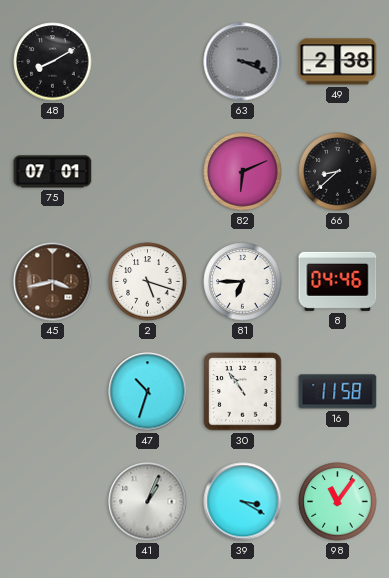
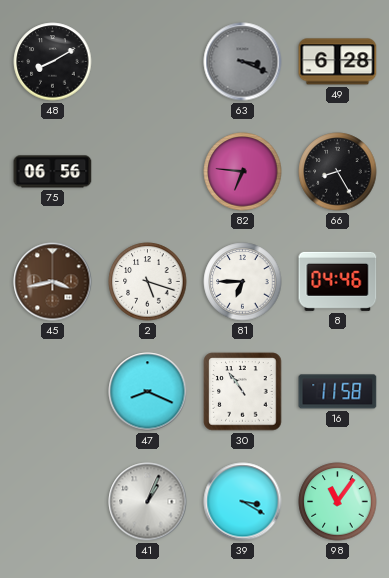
49: 2:38 -> 6:28 (338, 62)
75: 07:01 -> 06:56 (53, 172)
82: 6:11 -> 6:46 (243, 172)
66: 8:38 -> 8:25 (338, 172)
47: 10:33 -> 8:19 (148, 392)
